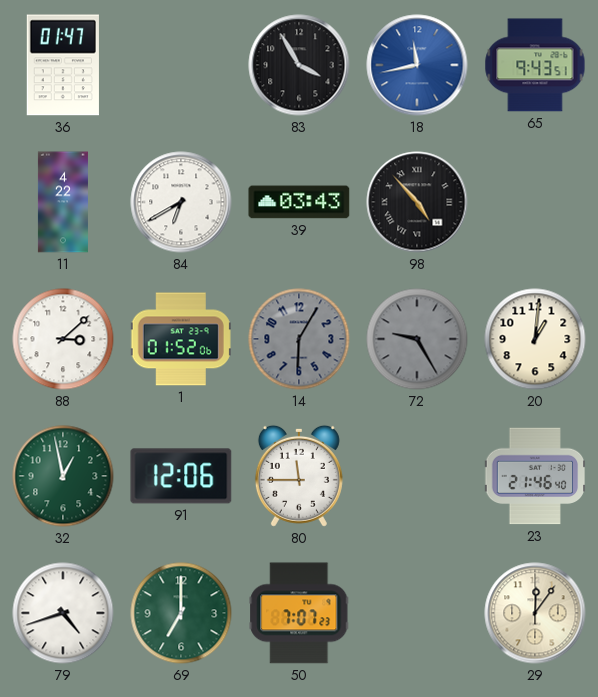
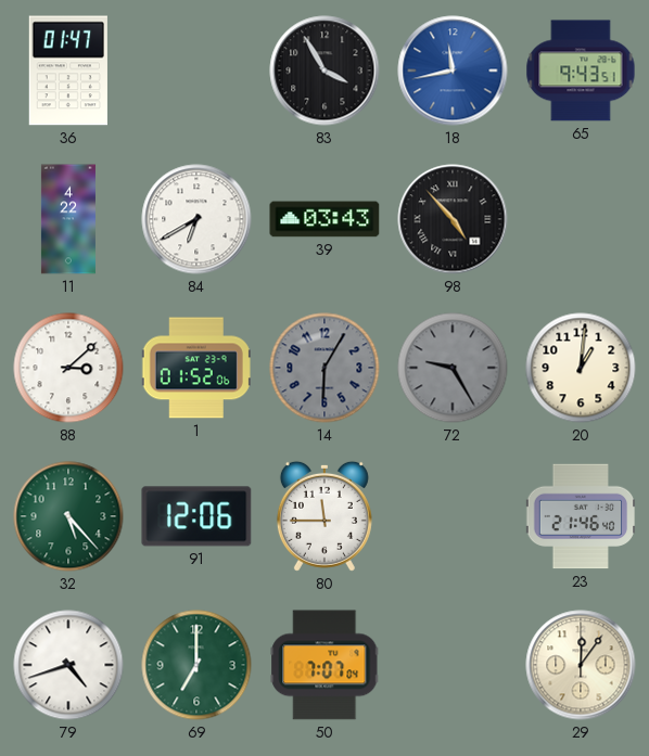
32: 12:58 -> 5:23 (68, 516)
50: 7:07:23 -> 7:07:04 (324, 665)
